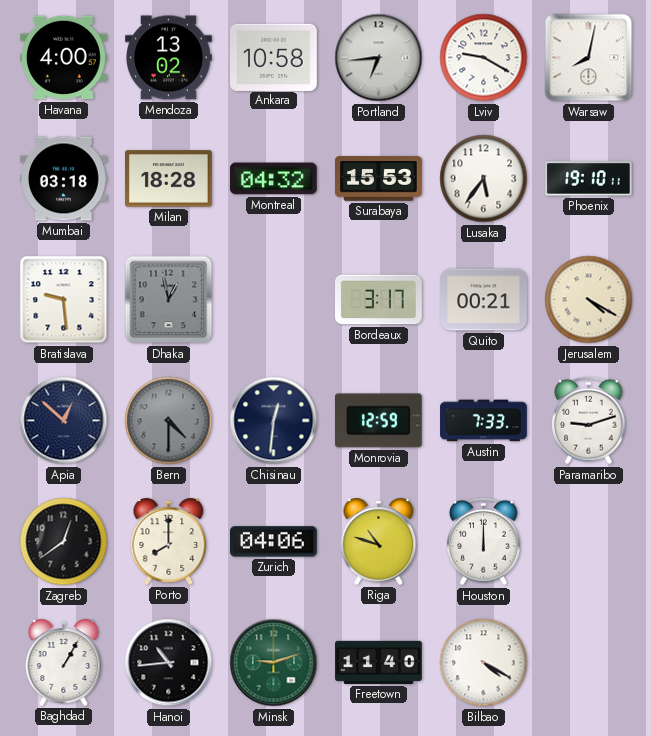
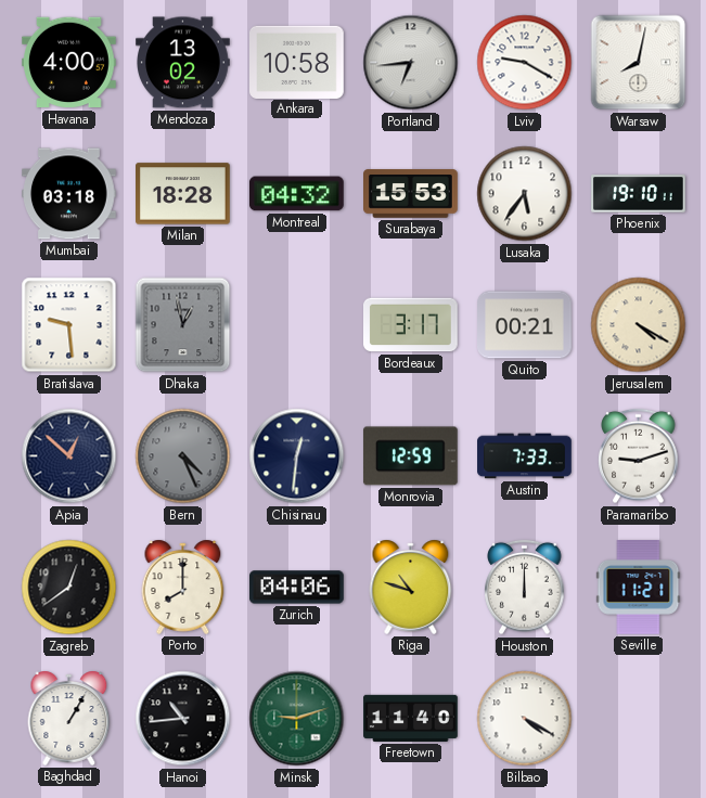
Bern: 4:30 -> 4:26 (183, 456)
Seville: none -> 11:21 (639, 588)
